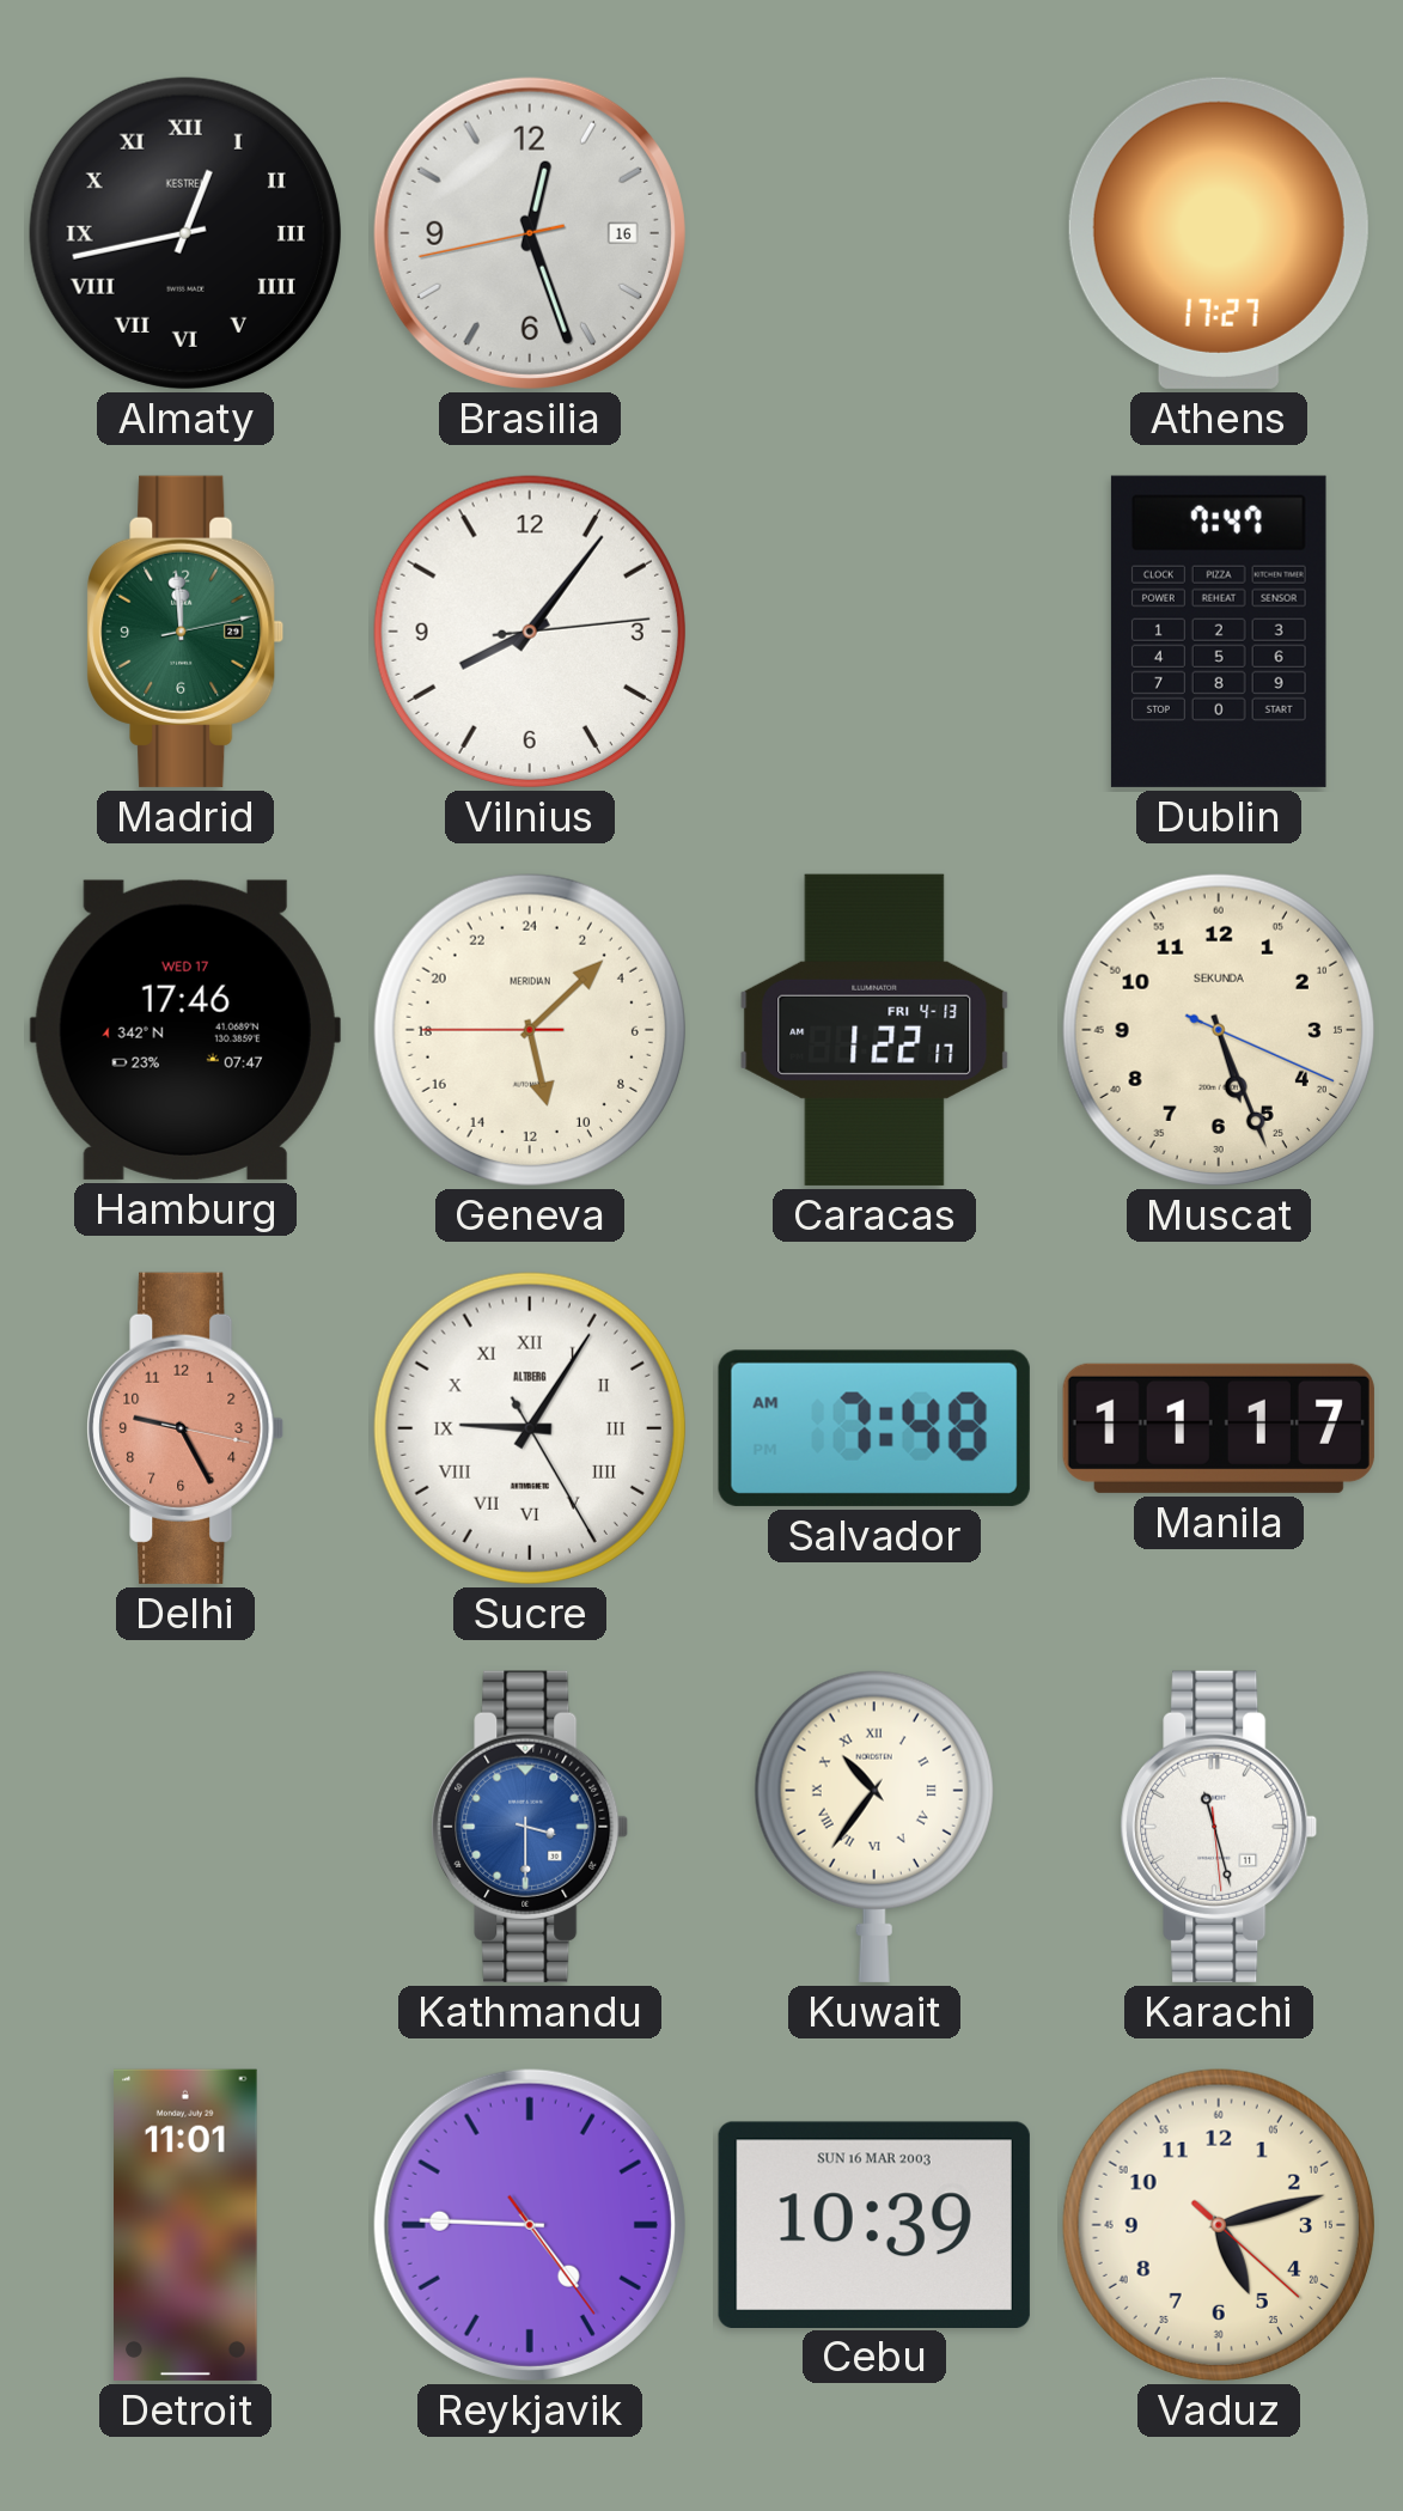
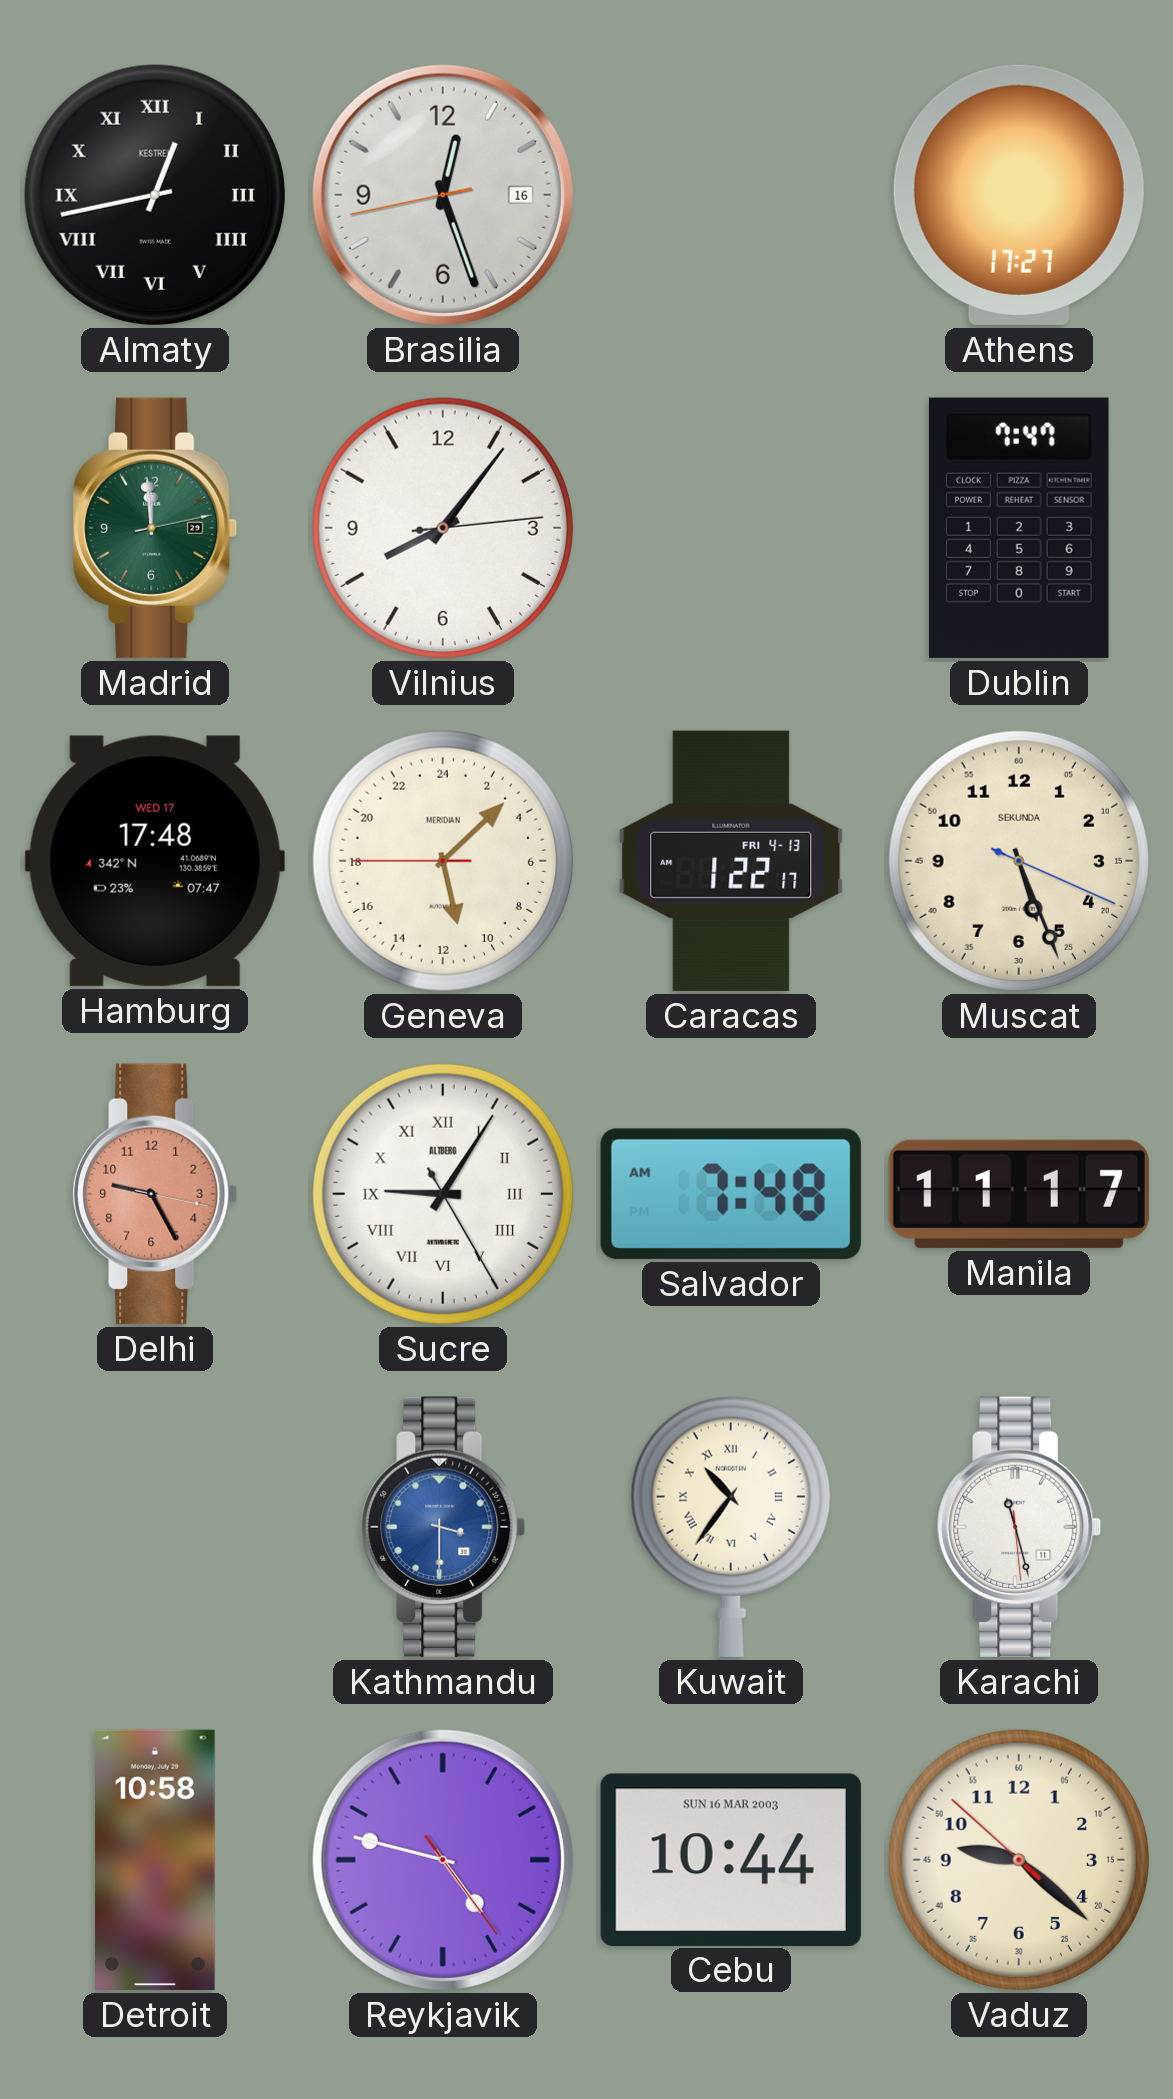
Hamburg: 17:46 -> 17:48 (155, 861)
Detroit: 11:01 -> 10:58 (156, 1860)
Reykjavik: 4:45 -> 4:47 (443, 1860)
Cebu: 10:39 -> 10:44 (731, 1859)
Vaduz: 5:12 -> 9:21 (1019, 1860)
